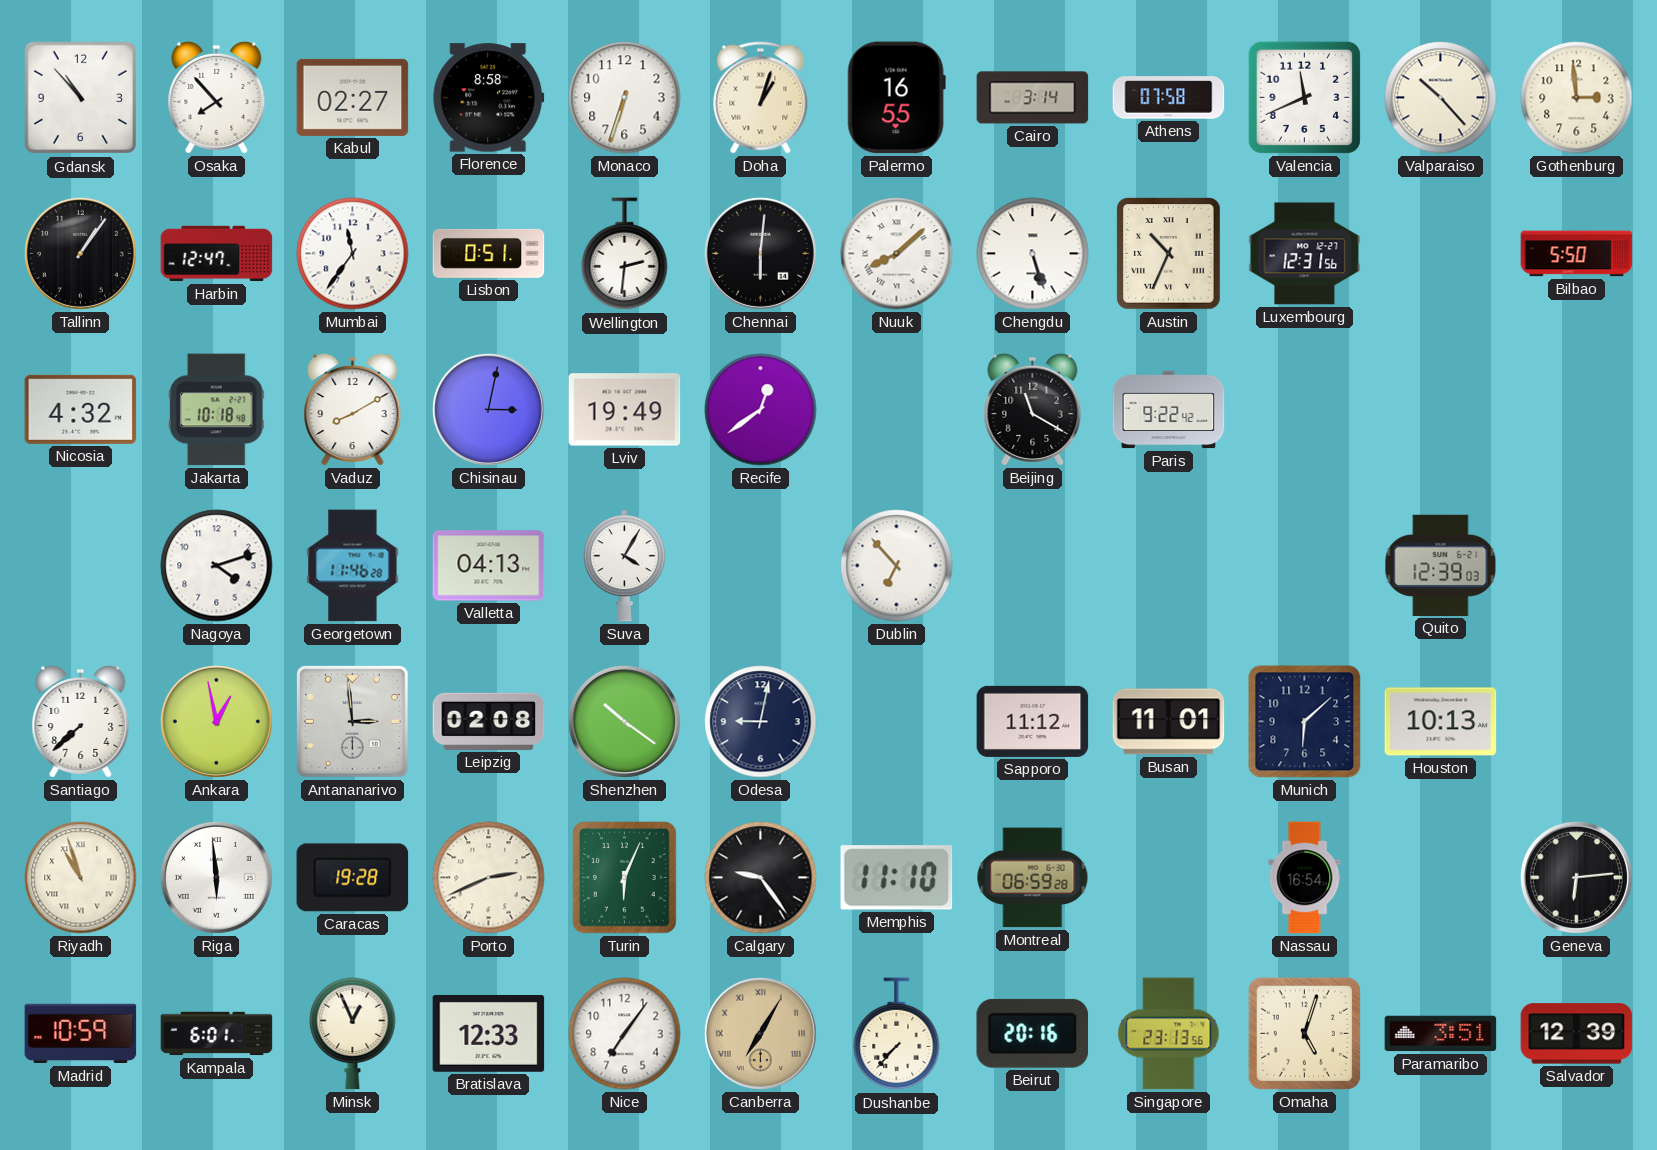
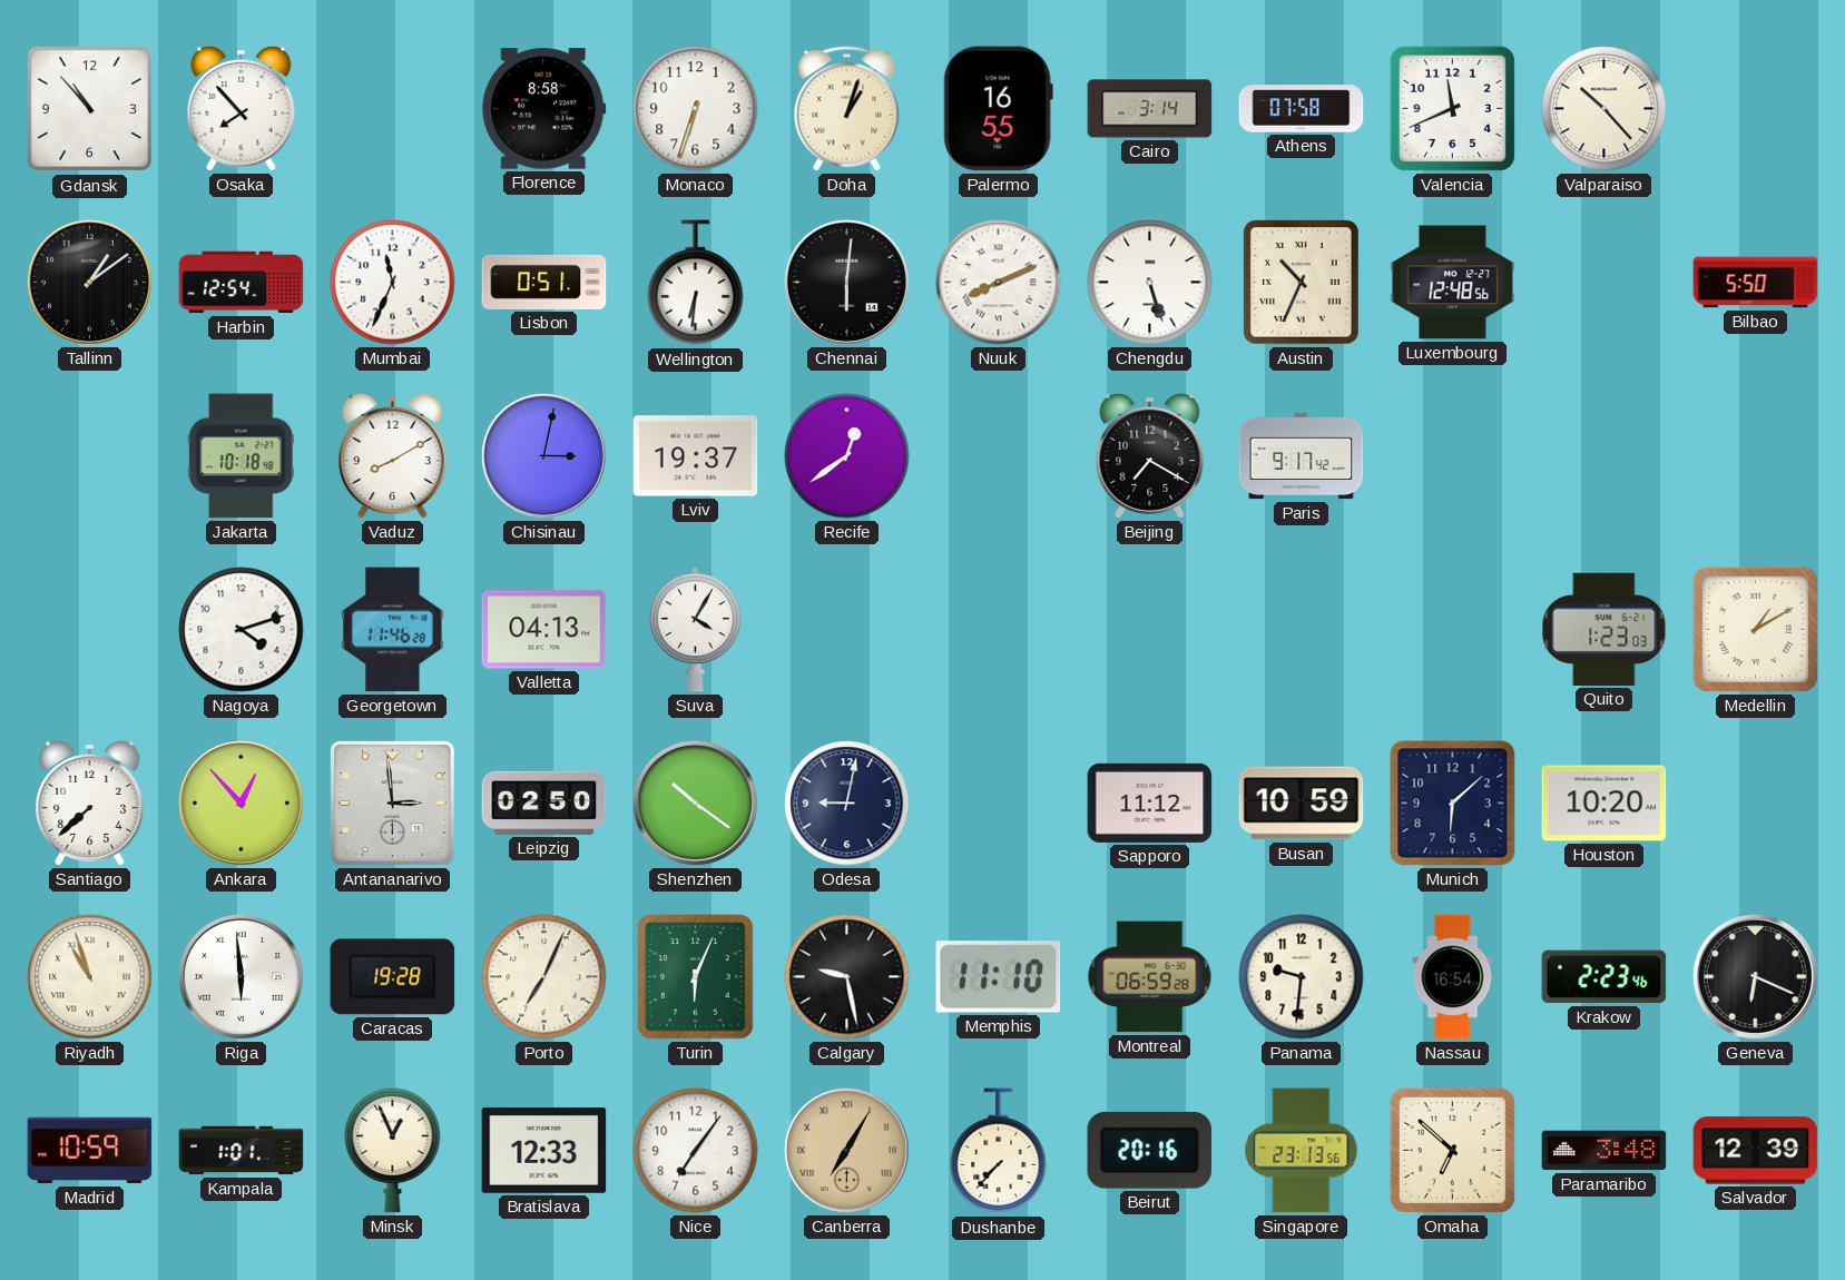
Kabul: 02:27 -> none (353, 97)
Gothenburg: 2:59 -> none (1577, 98)
Tallinn: 1:06 -> 1:09 (89, 282)
Harbin: 12:47 -> 12:54 (242, 283)
Mumbai: 11:36 -> 11:34 (393, 283)
Wellington: 2:31 -> 6:31 (696, 283)
Nuuk: 8:08 -> 8:11 (999, 283)
Luxembourg: 12:31 -> 12:48 (1453, 283)
Nicosia: 4:32 -> none (81, 409)
Lviv: 19:49 -> 19:37 (696, 456)
Beijing: 11:20 -> 7:20 (1150, 455)
Paris: 9:22 -> 9:17 (1302, 456)
Dublin: 6:53 -> none (897, 566)
Quito: 12:39 -> 1:23 (1604, 629)
Medellin: none -> 1:10 (1755, 629)
Ankara: 12:58 -> 12:53 (241, 803)
Leipzig: 02:08 -> 02:50 (544, 803)
Busan: 11:01 -> 10:59 (1302, 804)
Houston: 10:13 -> 10:20 (1604, 804)
Porto: 2:41 -> 7:04 (544, 977)
Calgary: 9:24 -> 9:28 (847, 977)
Panama: none -> 9:31 (1302, 977)
Krakow: none -> 2:23 (1604, 977)
Geneva: 6:14 -> 6:19 (1755, 976)
Kampala: 6:01 -> 1:01 (242, 1151)
Omaha: 5:03 -> 6:52 (1452, 1150)
Paramaribo: 3:51 -> 3:48 (1604, 1151)
